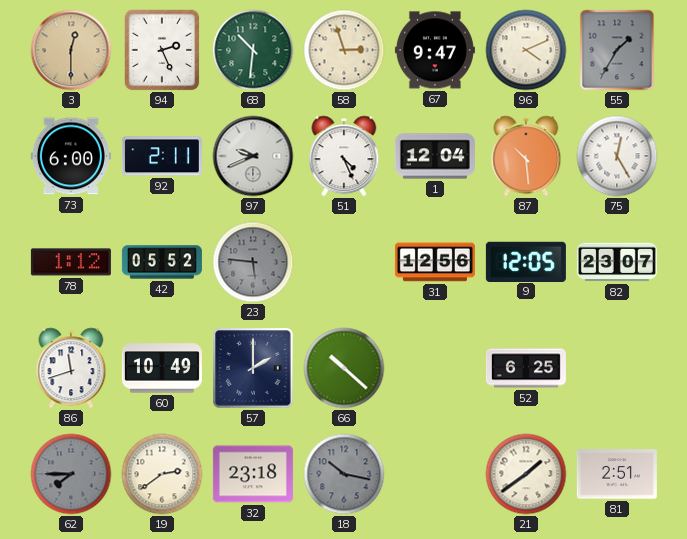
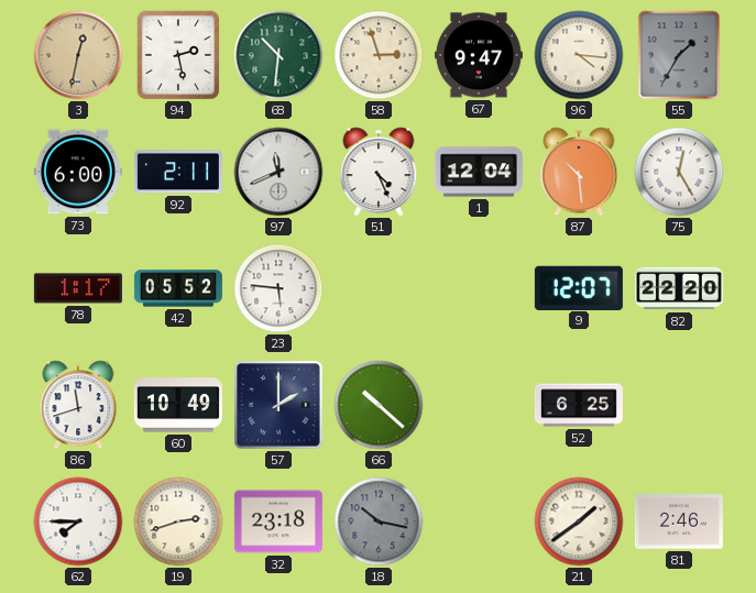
3: 12:30 -> 12:32 (78, 55)
94: 2:26 -> 2:28 (178, 55)
96: 4:11 -> 4:16 (579, 55)
97: 9:41 -> 11:41 (278, 172)
78: 1:12 -> 1:17 (78, 288)
23 dial: grey -> white (278, 288)
31: 12:56 -> none (435, 262)
9: 12:05 -> 12:07 (579, 287)
82: 23:07 -> 22:20 (679, 288)
62 dial: grey -> white (78, 521)
19: 2:39 -> 2:42 (178, 521)
81: 2:51 -> 2:46 (679, 521)
